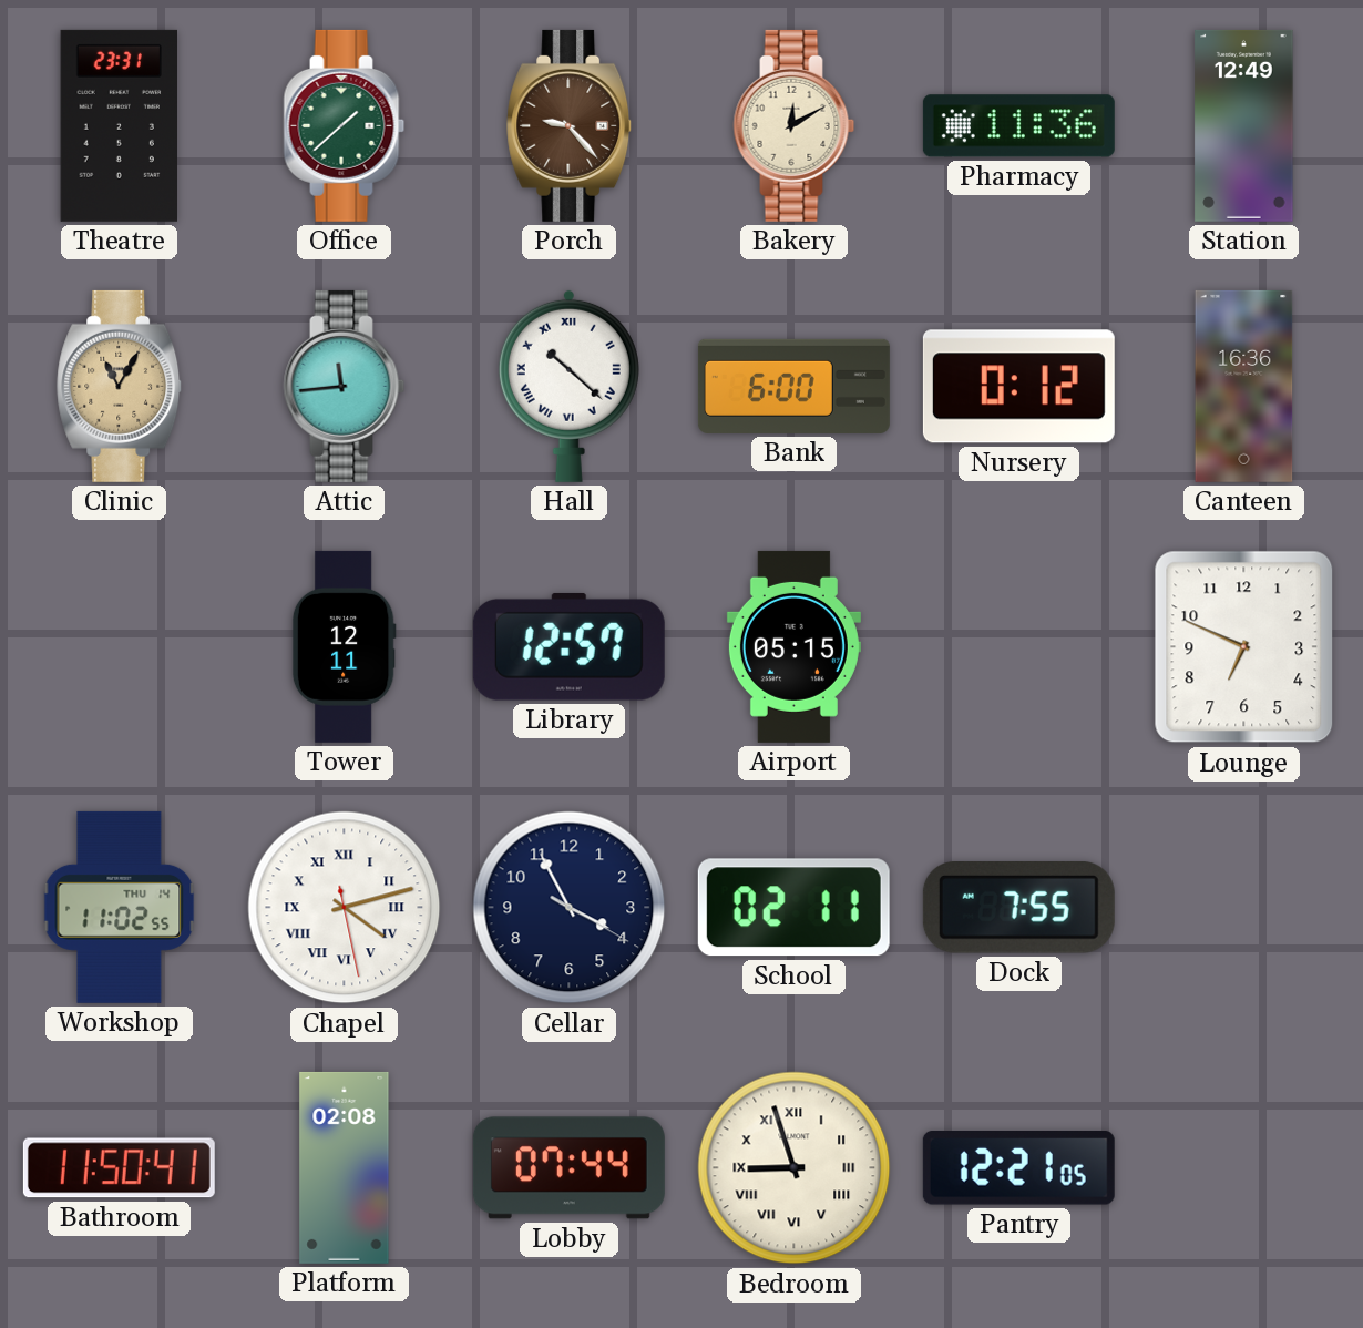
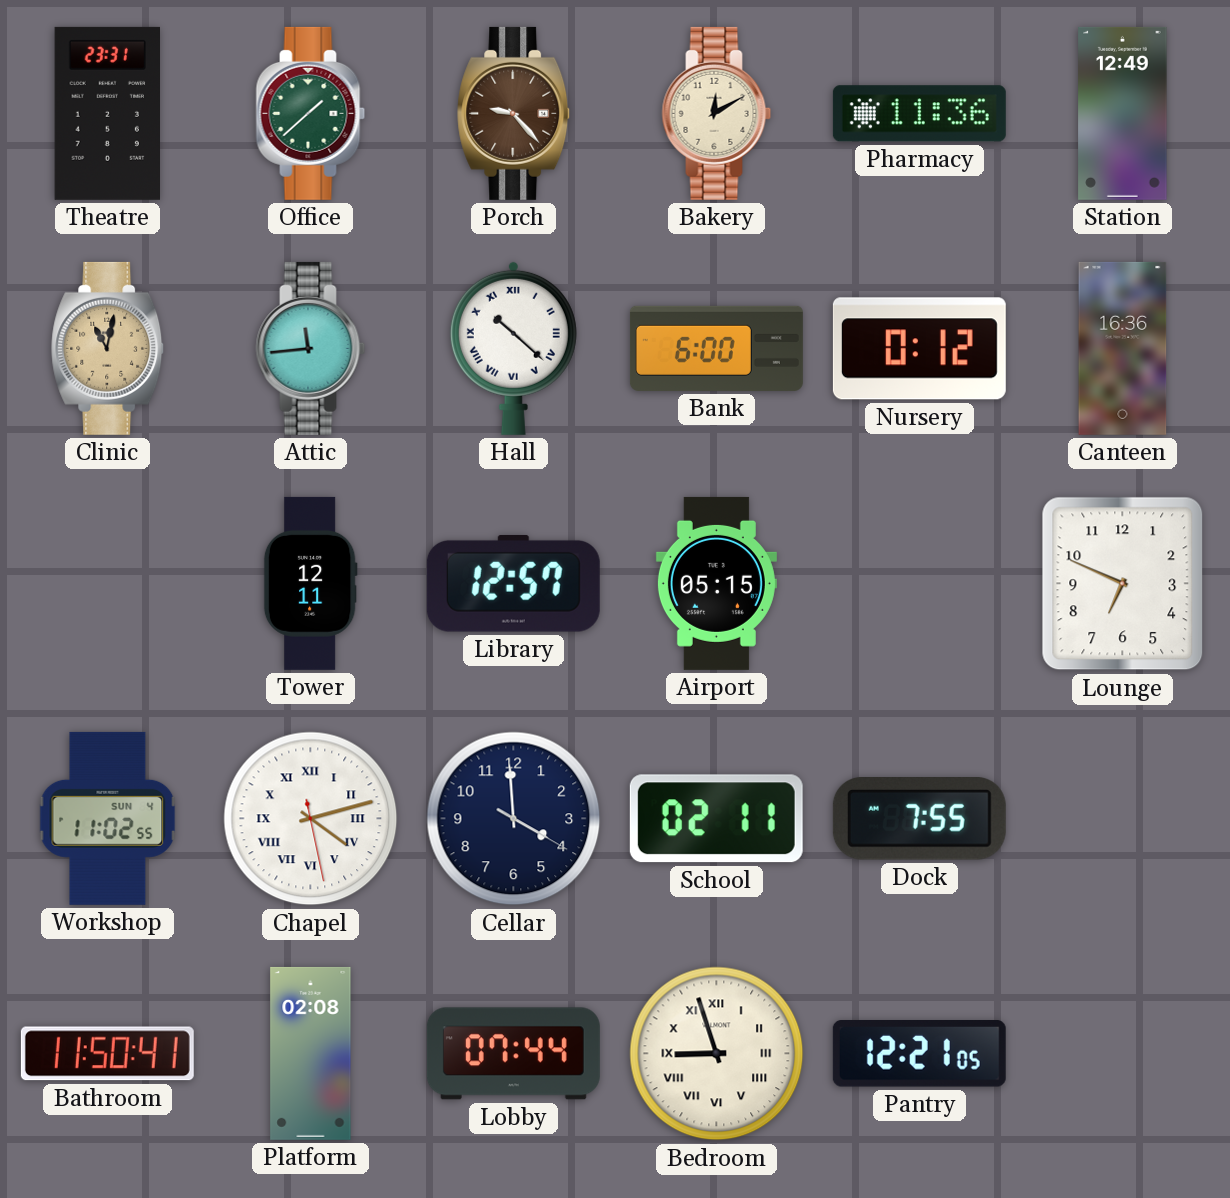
Clinic: 11:05 -> 11:02 (108, 348)
Workshop date: THU 14 -> SUN 4 (108, 818)
Cellar: 3:55 -> 3:59 (514, 819)
